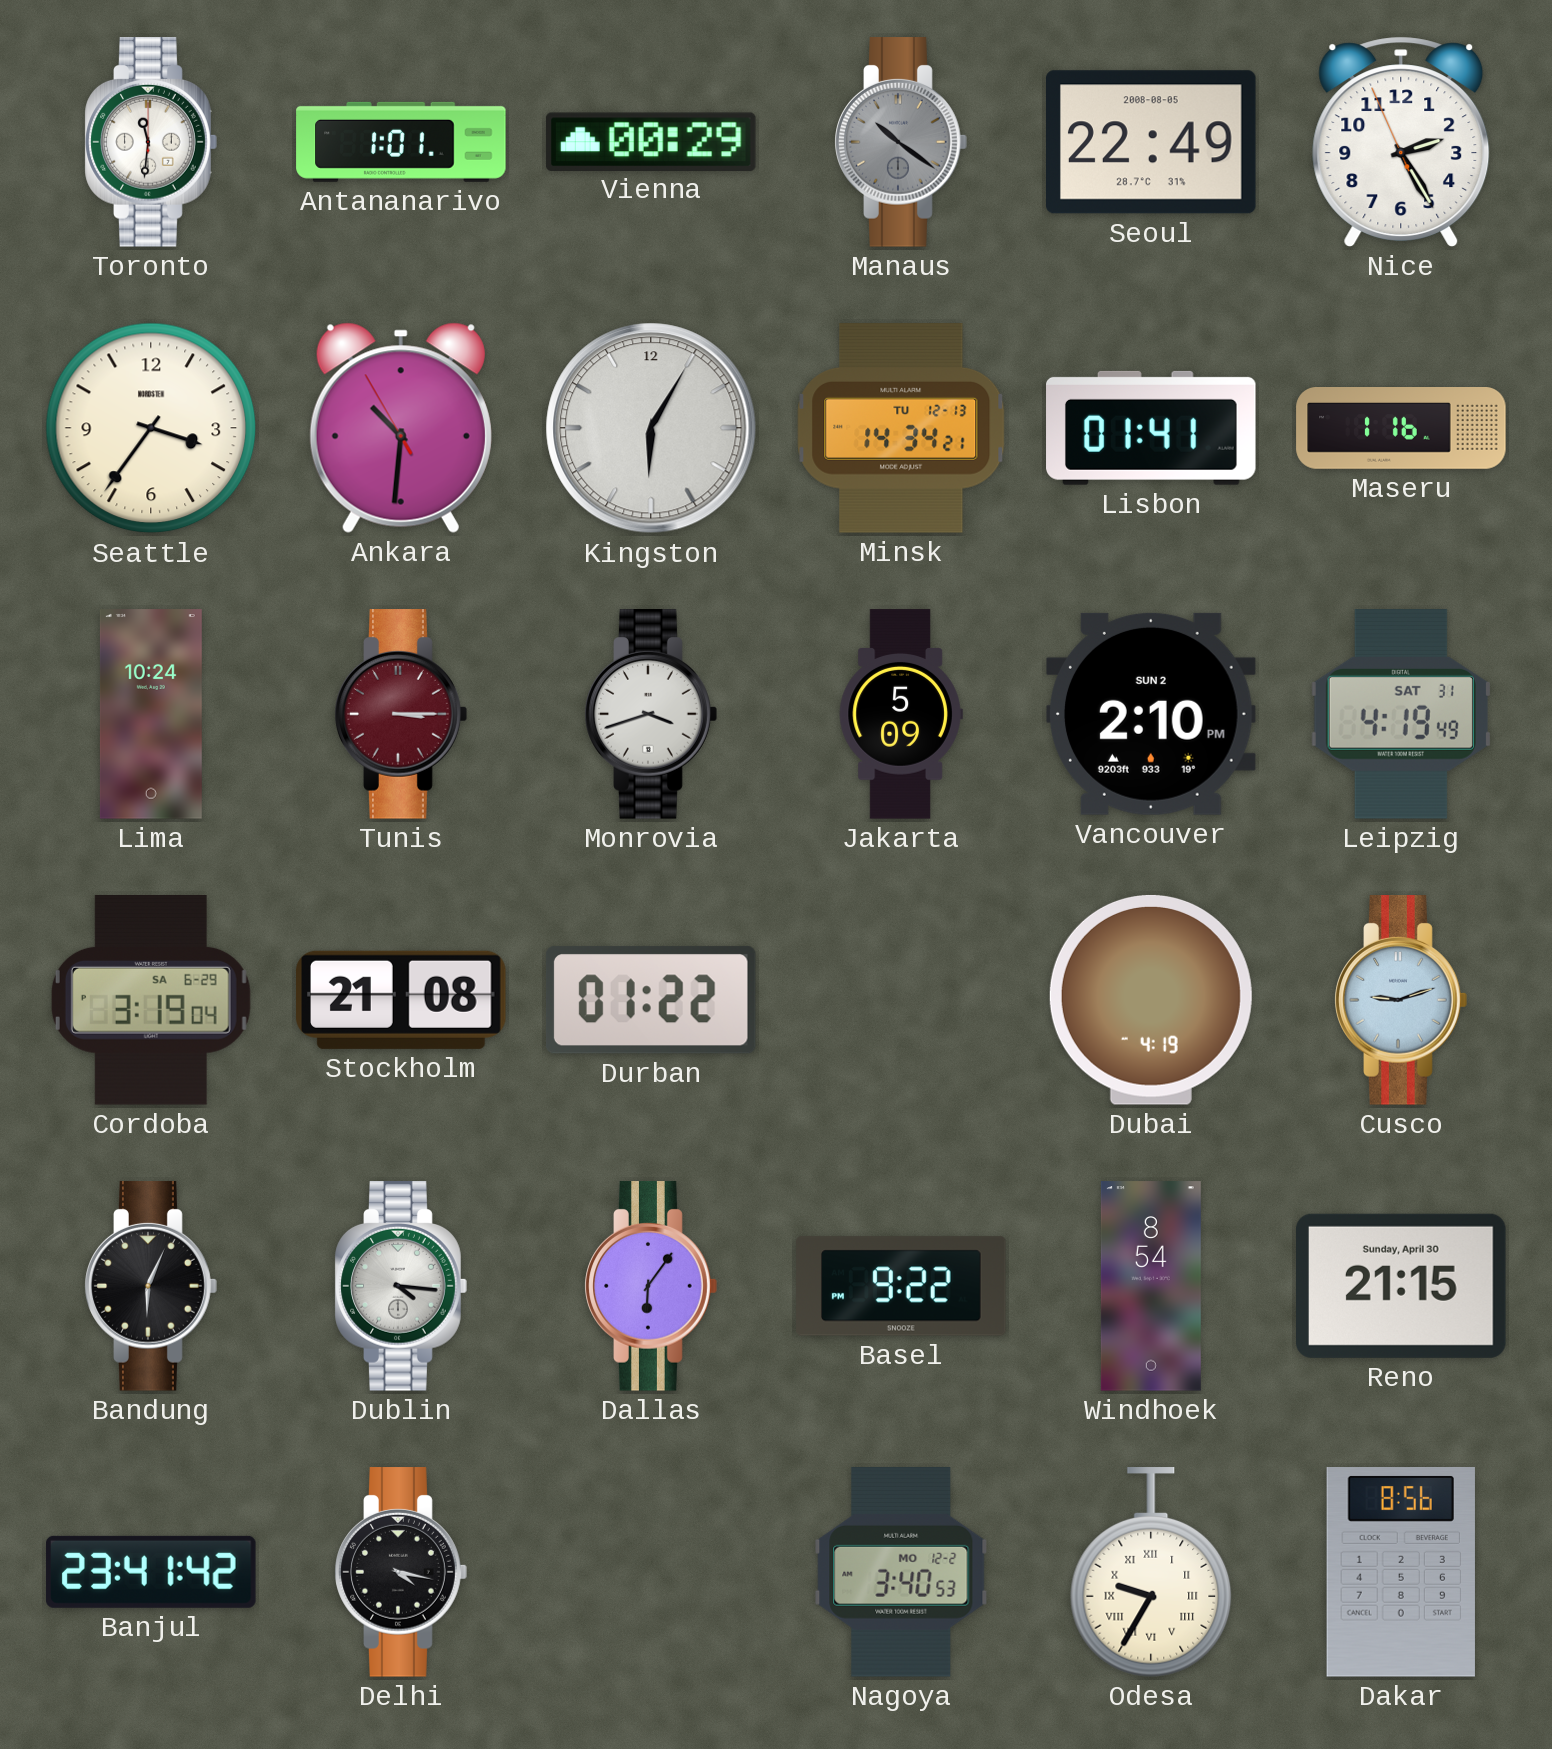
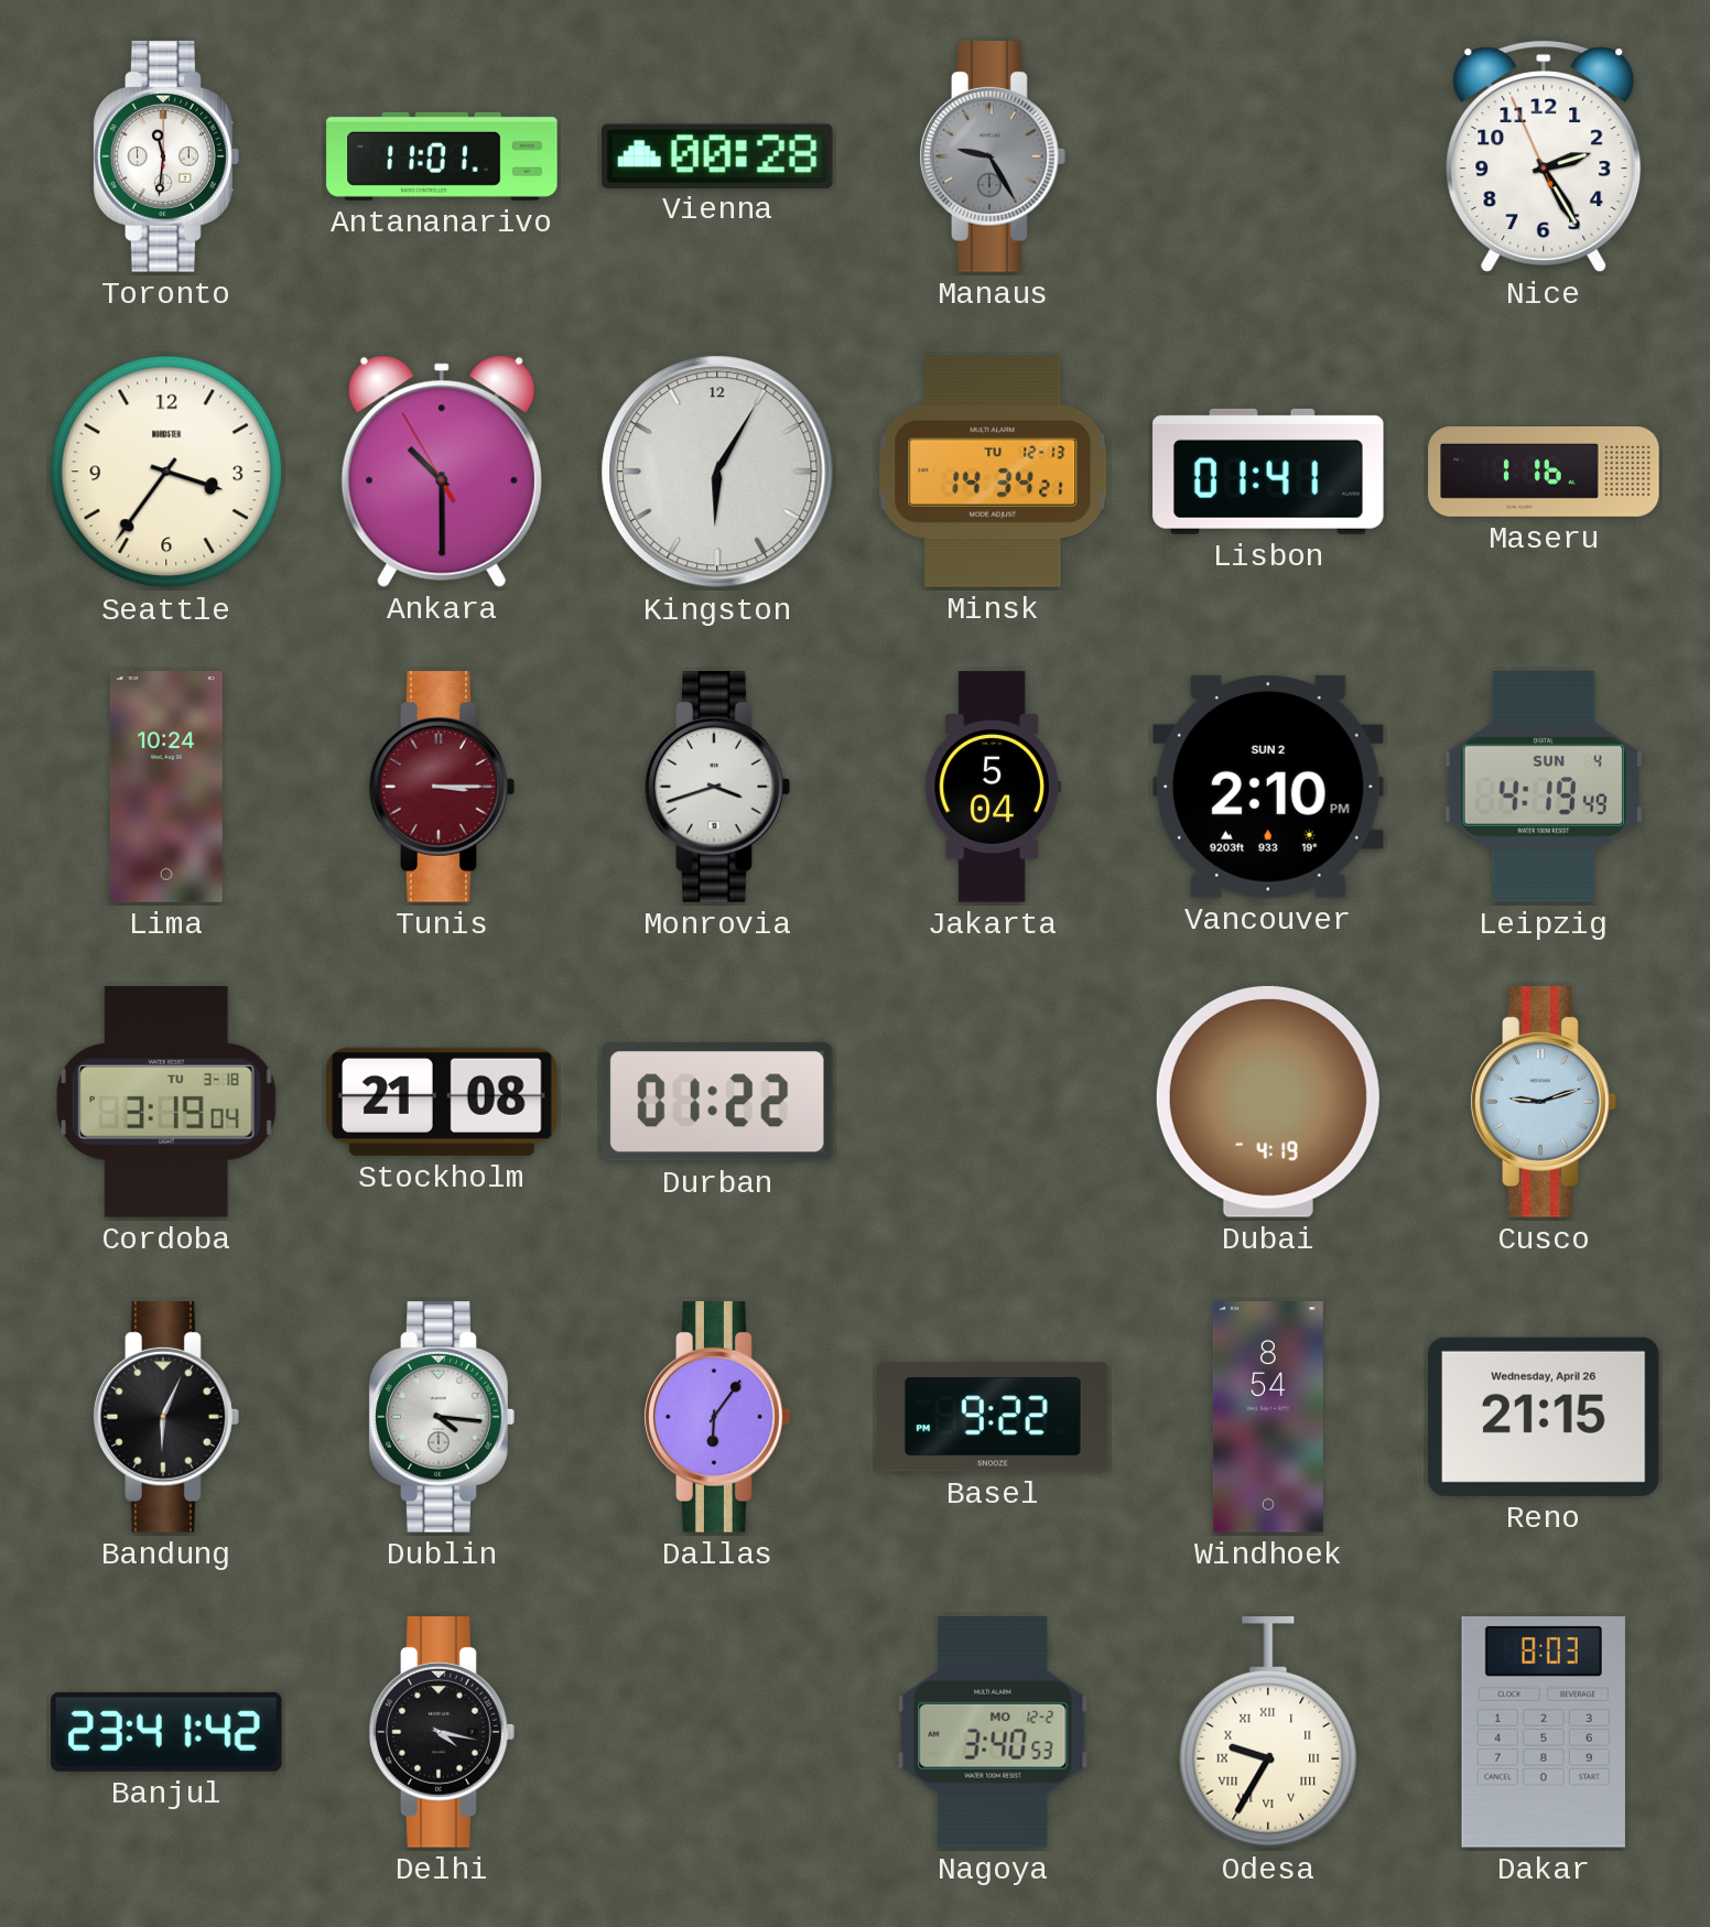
Antananarivo: 1:01 -> 11:01 (442, 156)
Vienna: 00:29 -> 00:28 (717, 155)
Manaus: 10:21 -> 9:25 (993, 156)
Seoul: 22:49 -> none (1152, 142)
Ankara: 10:30 -> 10:29 (442, 472)
Jakarta: 5:09 -> 5:04 (993, 787)
Leipzig date: SAT 31 -> SUN 4 (1544, 788)
Cordoba date: SA 6-29 -> TU 3-18 (166, 1103)
Reno date: Sunday, April 30 -> Wednesday, April 26 (1545, 1417)
Dakar: 8:56 -> 8:03 (1544, 1733)
